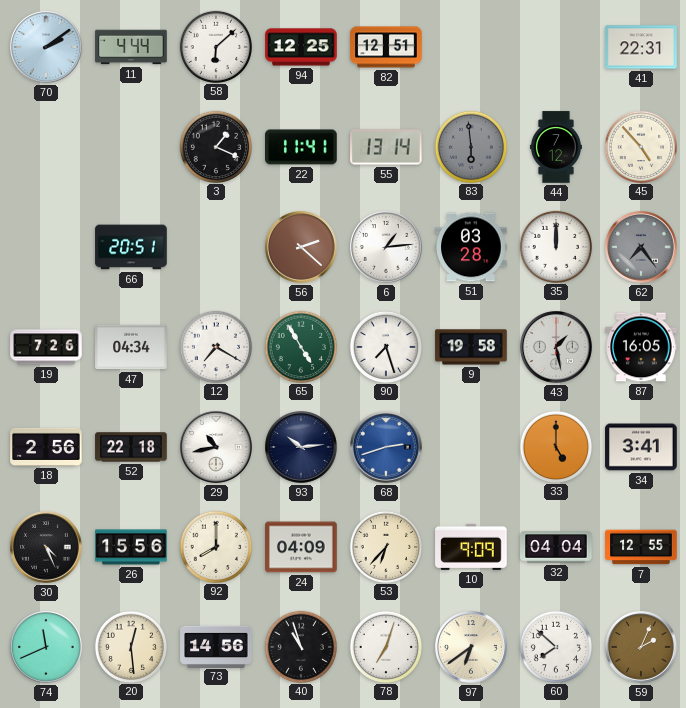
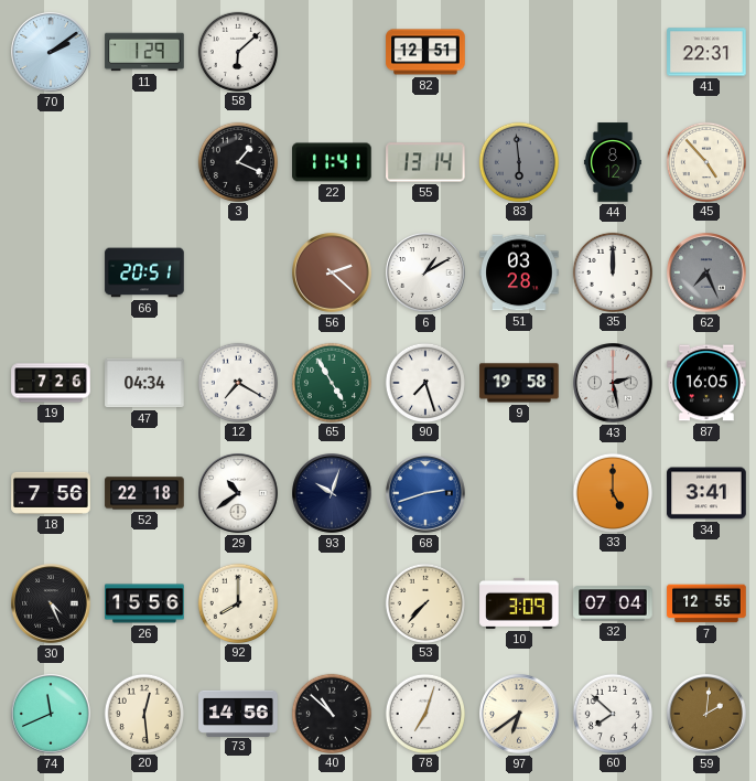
11: 4:44 -> 1:29 (144, 52)
94: 12:25 -> none (301, 47)
44: 7:12 -> 8:12 (613, 162)
6: 1:14 -> 1:10 (425, 272)
62: 7:24 -> 7:26 (706, 272)
43: 1:28 -> 2:28 (613, 383)
18: 2:56 -> 7:56 (51, 493)
29: 10:43 -> 10:39 (238, 493)
93: 10:14 -> 10:03 (332, 493)
24: 04:09 -> none (301, 547)
53: 6:37 -> 7:37 (424, 602)
10: 9:09 -> 3:09 (519, 603)
32: 04:04 -> 07:04 (613, 603)
40: 10:57 -> 10:52 (331, 713)
59: 2:04 -> 2:01 (706, 714)
